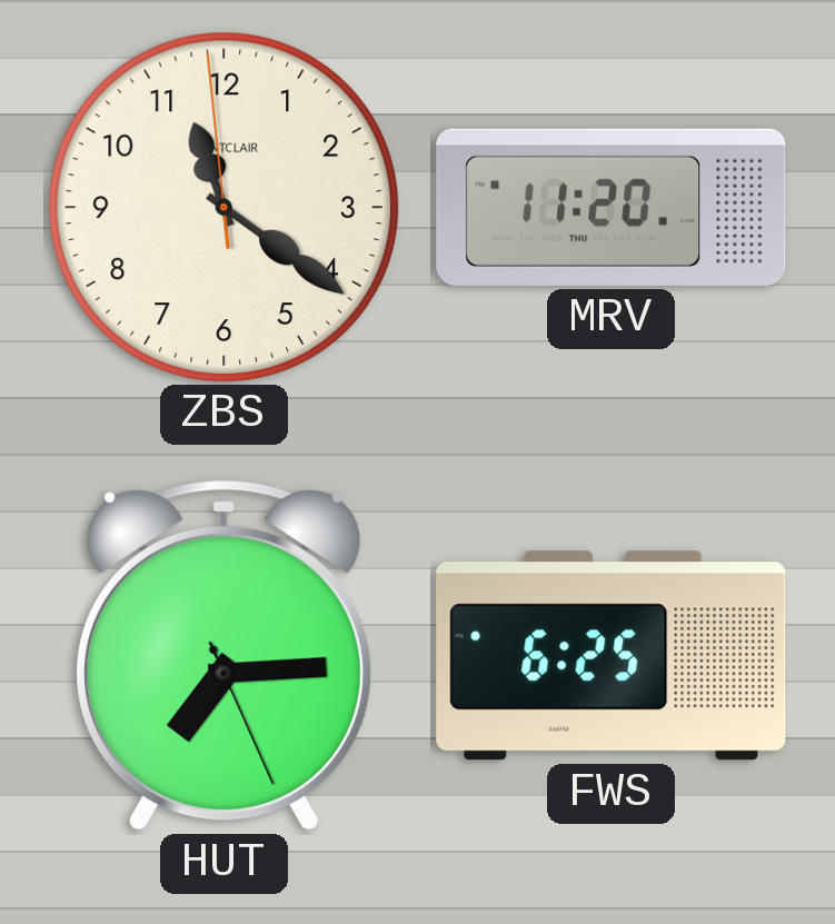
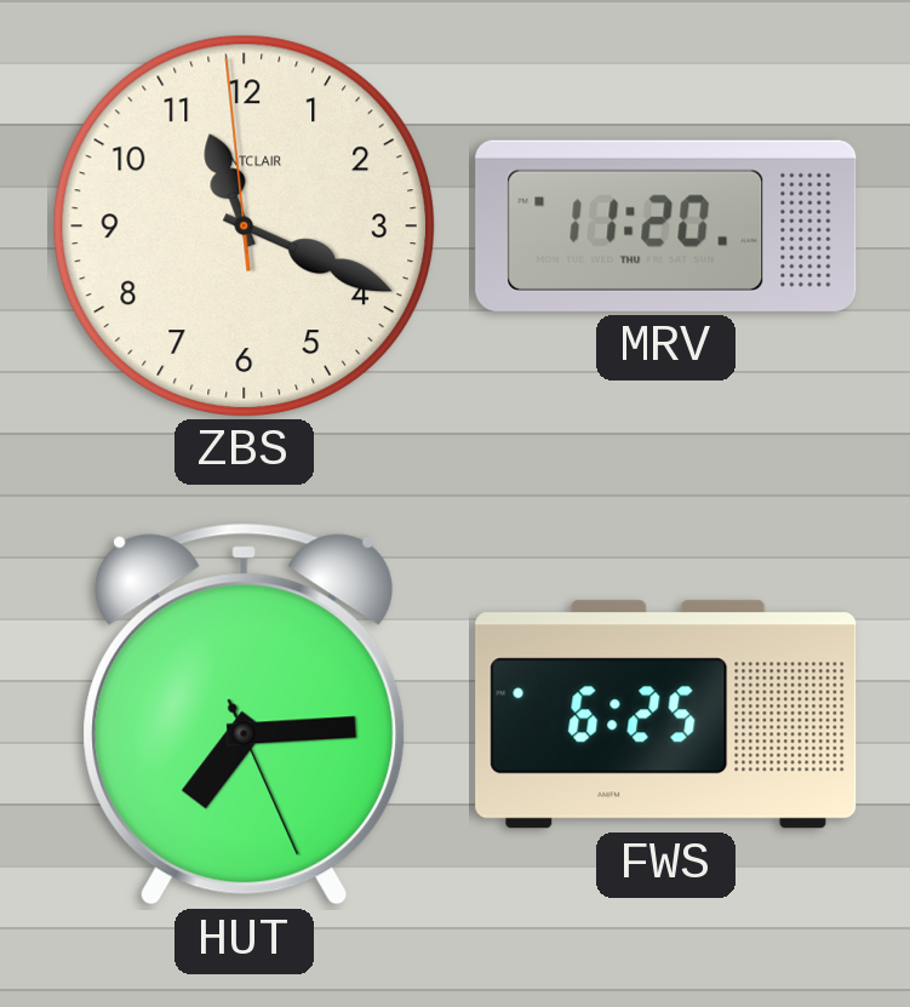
ZBS: 11:20 -> 11:18 (244, 225)
